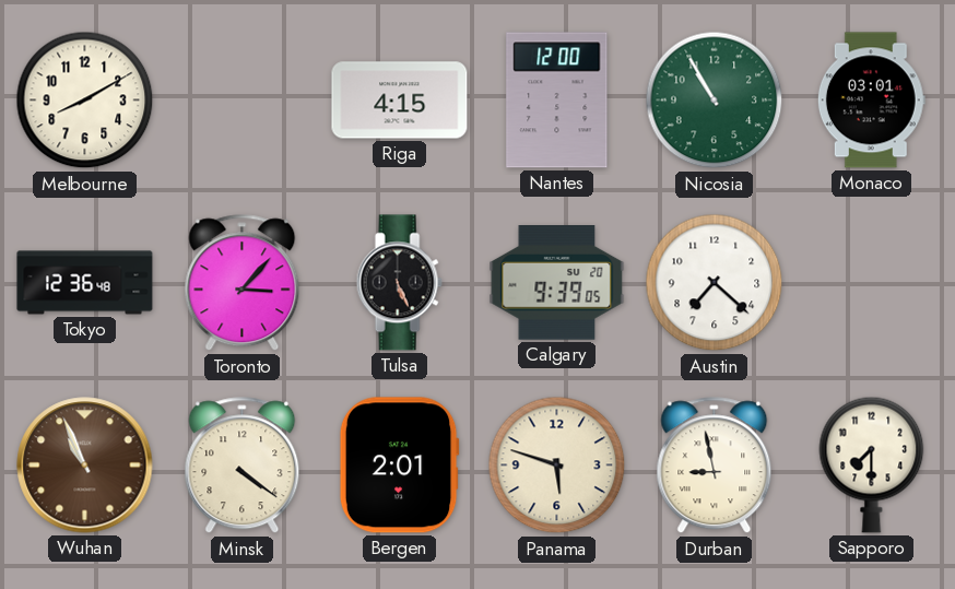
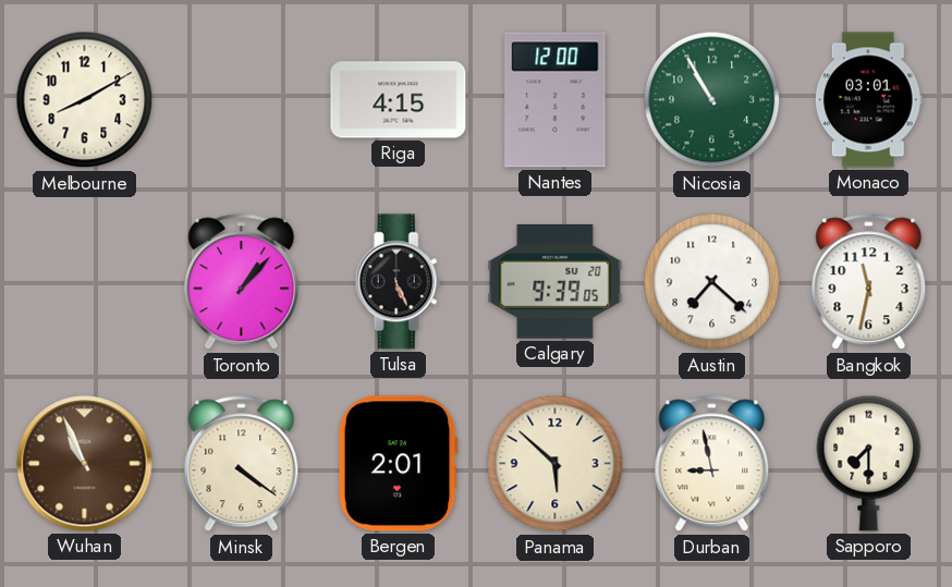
Tokyo: 12:36 -> none (85, 283)
Toronto: 3:07 -> 1:07 (242, 282)
Bangkok: none -> 11:32 (869, 282)
Panama: 5:48 -> 5:52 (556, 464)
